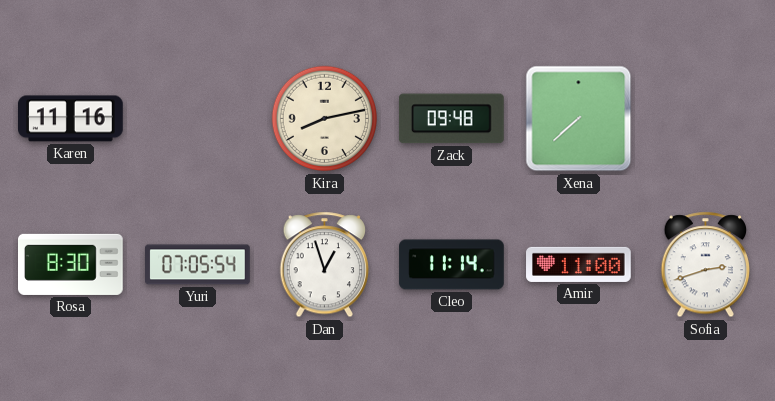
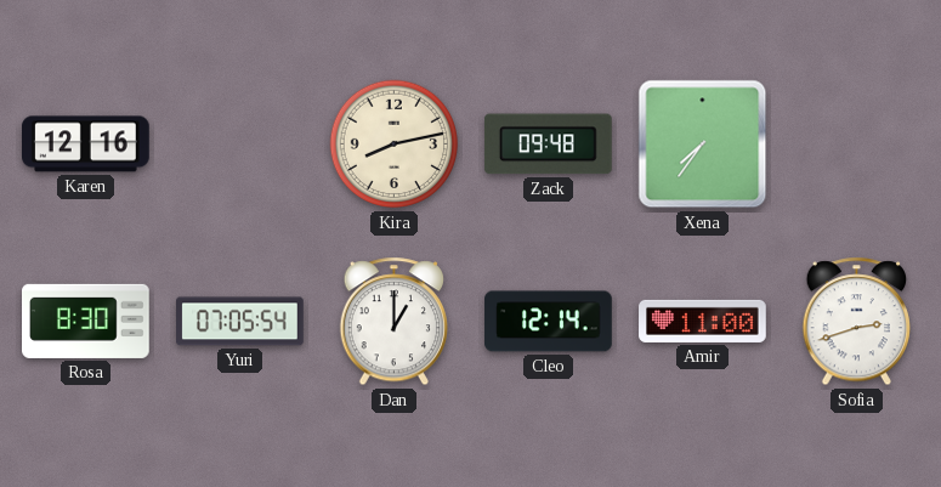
Karen: 11:16 -> 12:16 (86, 145)
Xena: 7:38 -> 7:36 (703, 145)
Dan: 12:57 -> 1:00 (393, 322)
Cleo: 11:14 -> 12:14 (549, 322)
